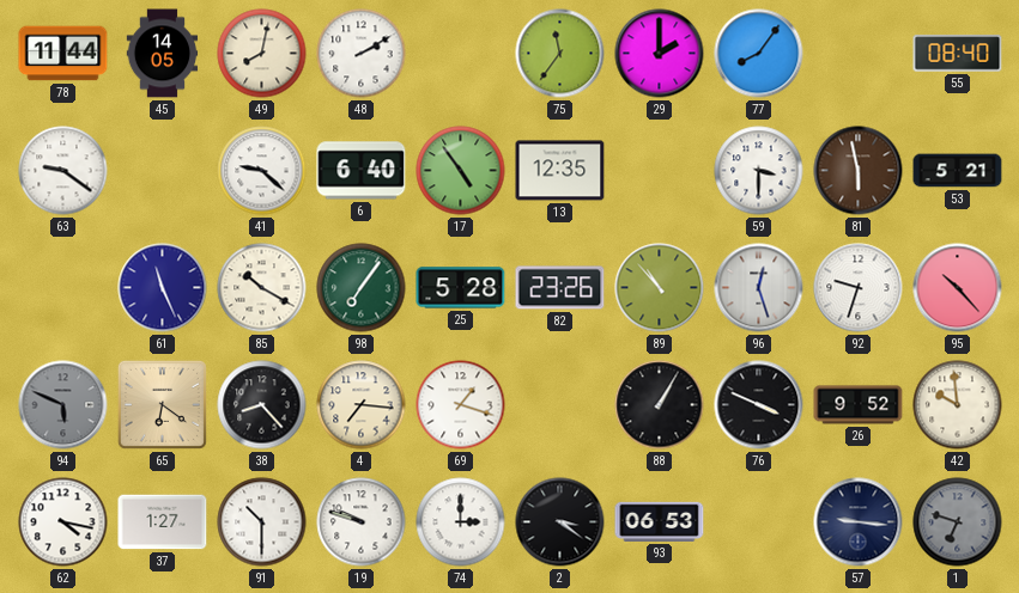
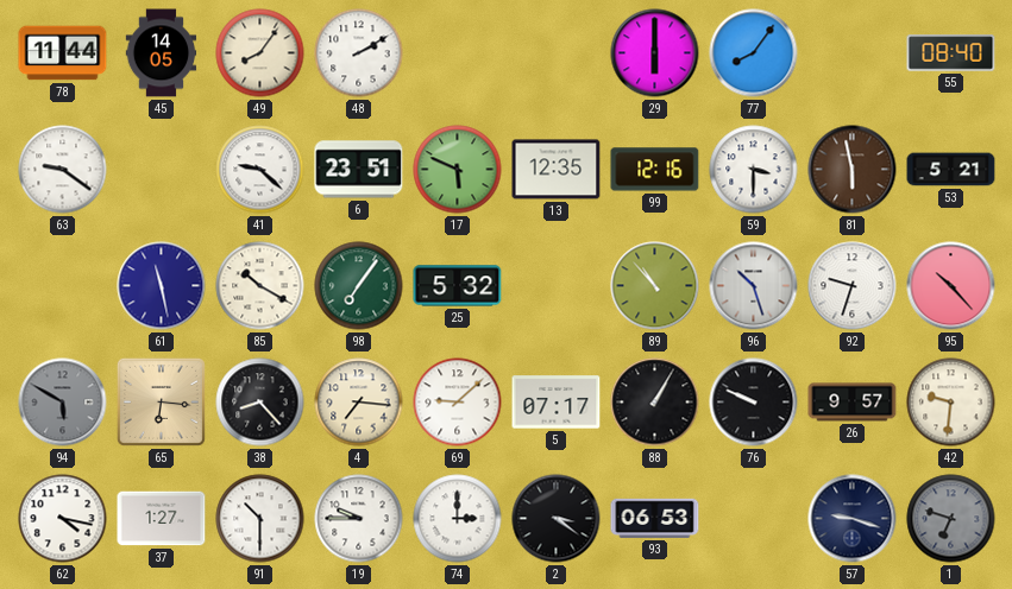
49: 8:02 -> 8:06 (260, 53)
75: 11:36 -> none (560, 54)
29: 2:00 -> 6:00 (655, 53)
6: 6:40 -> 23:51 (359, 170)
17: 4:54 -> 5:49 (458, 170)
99: none -> 12:16 (655, 170)
61: 11:26 -> 11:28 (162, 286)
25: 5:28 -> 5:32 (458, 286)
82: 23:26 -> none (560, 288)
96: 12:27 -> 10:27 (754, 286)
94: 5:49 -> 5:50 (63, 403)
65: 6:21 -> 6:16 (161, 401)
69: 1:18 -> 9:08 (458, 403)
5: none -> 07:17 (557, 403)
76: 3:49 -> 9:49 (754, 403)
26: 9:52 -> 9:57 (853, 403)
42: 9:59 -> 9:31 (951, 403)
19: 9:48 -> 9:45 (359, 519)
57: 9:16 -> 9:18 (853, 519)
